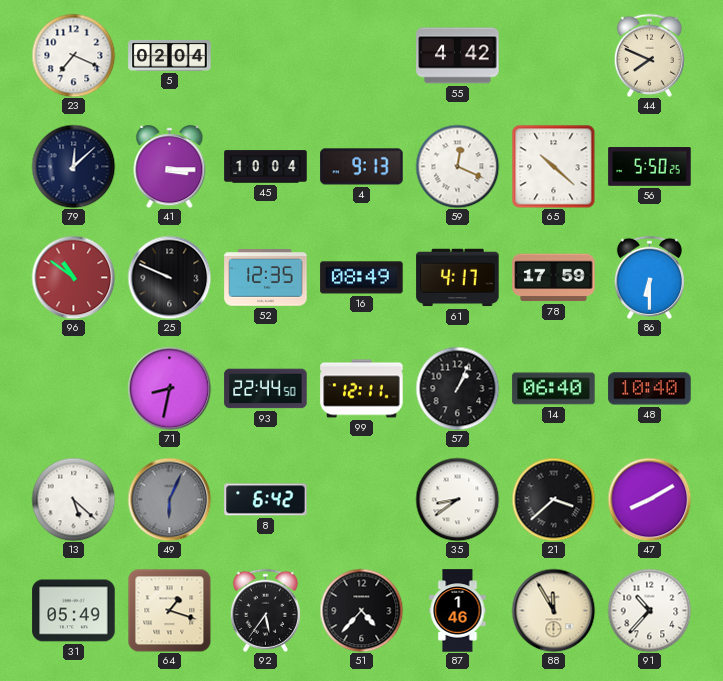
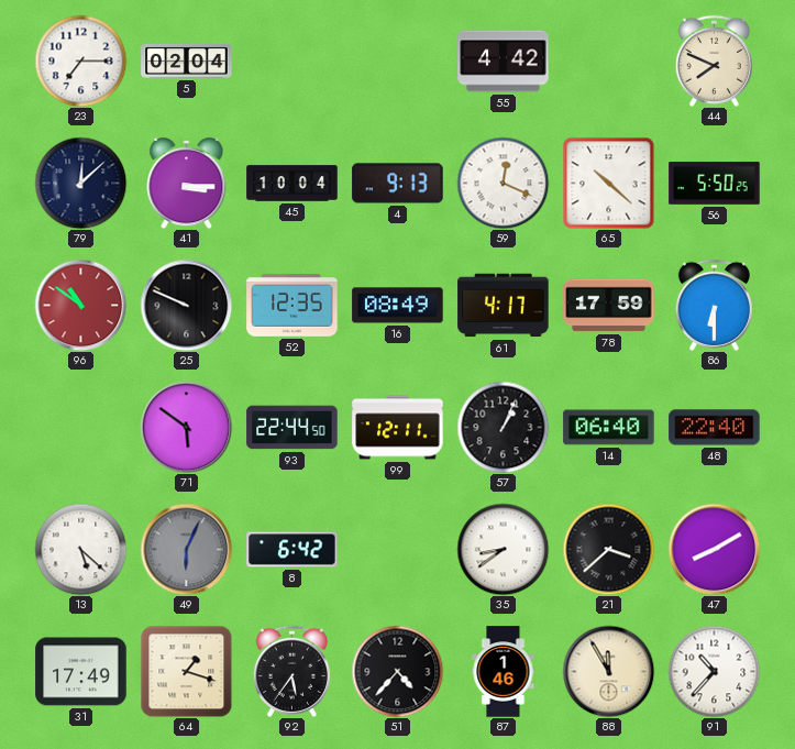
23: 7:19 -> 7:15 (80, 60)
71: 8:32 -> 5:51 (186, 427)
48: 10:40 -> 22:40 (715, 428)
31: 05:49 -> 17:49 (81, 672)
